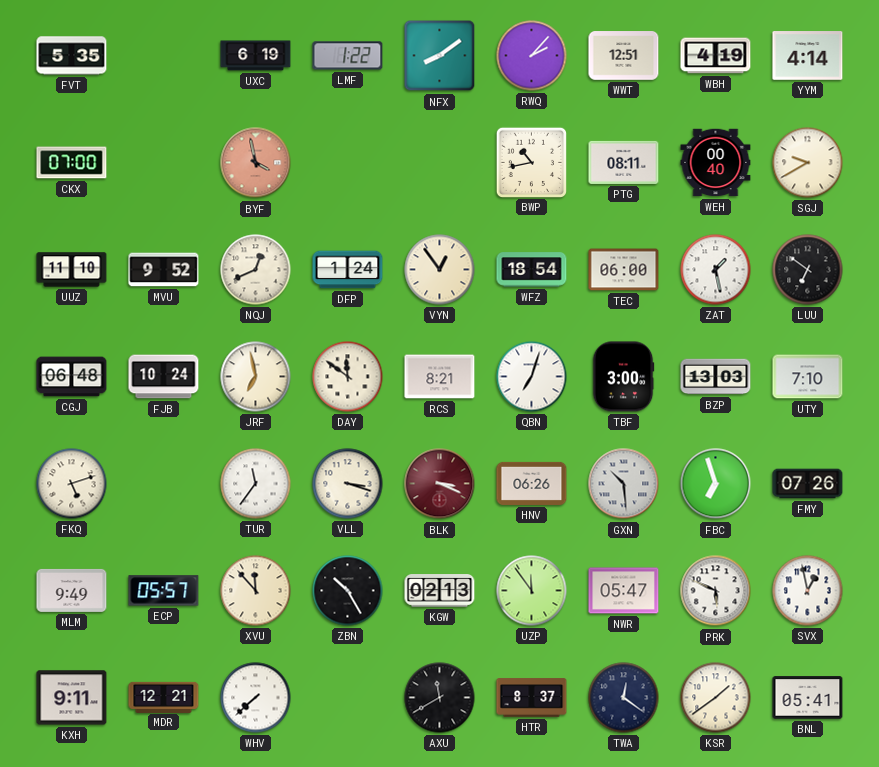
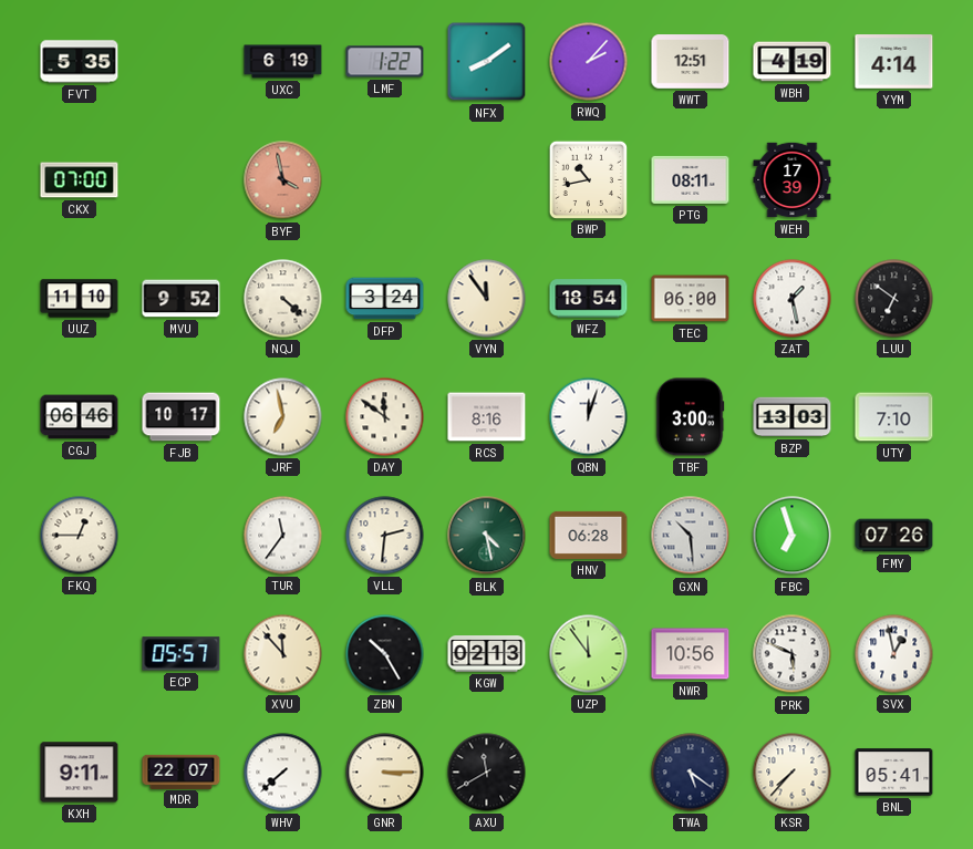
WEH: 00:40 -> 17:39 (793, 180)
SGJ: 9:40 -> none (808, 163)
NQJ: 12:41 -> 4:22 (283, 299)
DFP: 1:24 -> 3:24 (385, 299)
VYN: 12:54 -> 11:54 (487, 299)
CGJ: 06:48 -> 06:46 (80, 417)
FJB: 10:24 -> 10:17 (182, 417)
RCS: 8:21 -> 8:16 (487, 417)
QBN: 7:03 -> 12:03 (589, 417)
FKQ: 5:12 -> 12:45 (80, 536)
VLL: 3:18 -> 2:31 (385, 536)
BLK: 3:19 -> 4:28 (487, 536)
BLK dial: burgundy -> green (487, 536)
HNV: 06:26 -> 06:28 (589, 535)
MLM: 9:49 -> none (72, 590)
NWR: 05:47 -> 10:56 (691, 654)
MDR: 12:21 -> 22:07 (182, 772)
GNR: none -> 3:15 (385, 773)
HTR: 8:37 -> none (532, 698)
TWA: 12:21 -> 5:21 (691, 773)
KSR: 1:39 -> 7:37 (793, 773)
